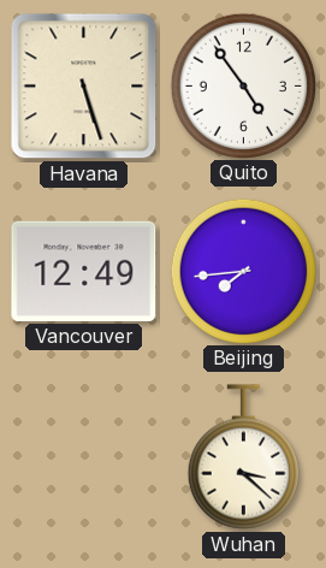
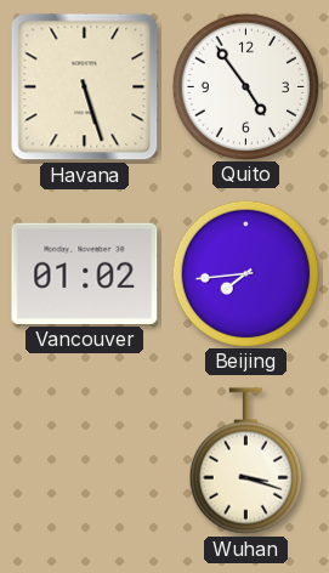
Vancouver: 12:49 -> 01:02 (85, 273)
Wuhan: 3:22 -> 3:18 (245, 461)
